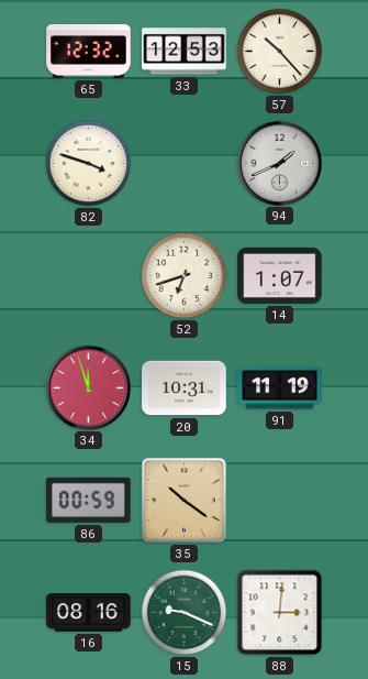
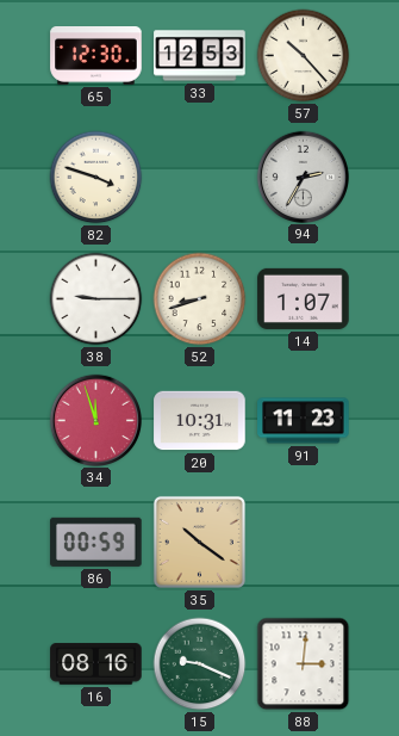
65: 12:32 -> 12:30 (96, 56)
94: 1:41 -> 2:35 (303, 177)
38: none -> 9:15 (96, 299)
52: 6:42 -> 8:42 (200, 299)
91: 11:19 -> 11:23 (304, 421)
